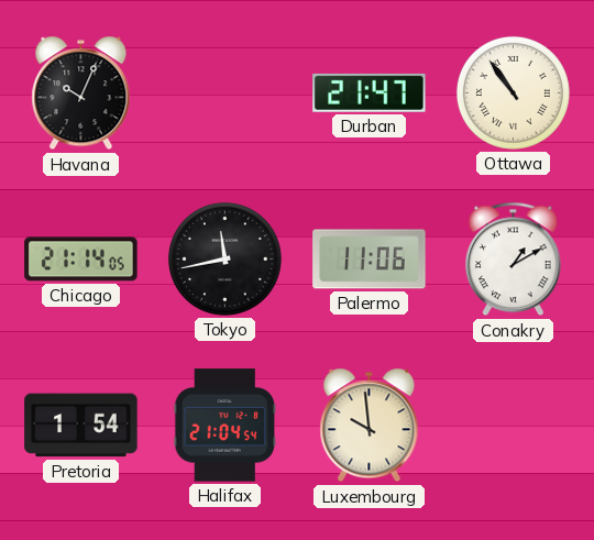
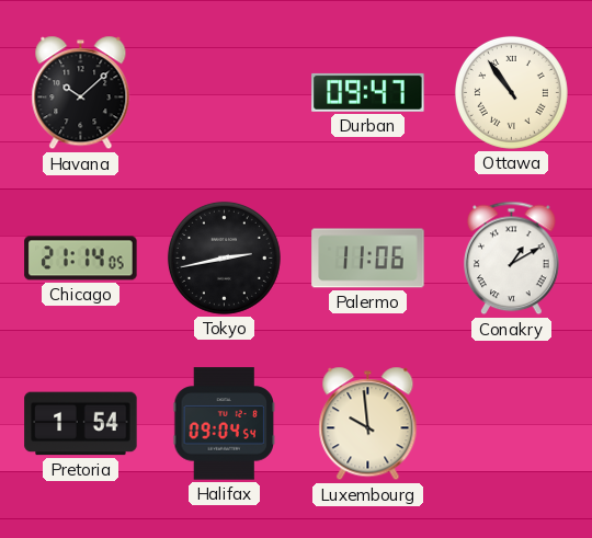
Havana: 10:04 -> 10:08 (81, 93)
Durban: 21:47 -> 09:47 (368, 92)
Tokyo: 11:43 -> 2:43 (224, 257)
Halifax: 21:04 -> 09:04 (224, 424)
